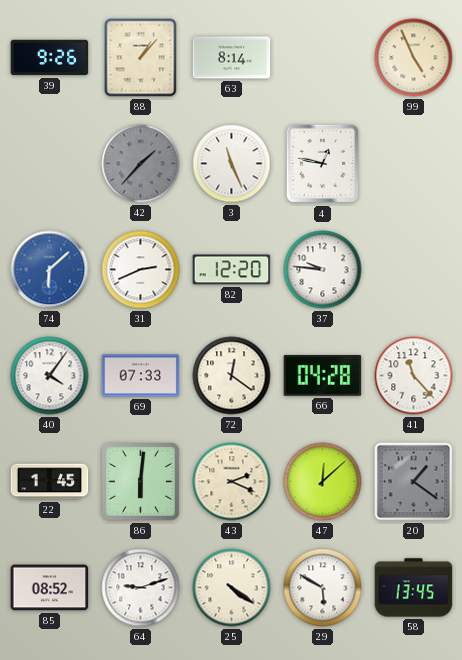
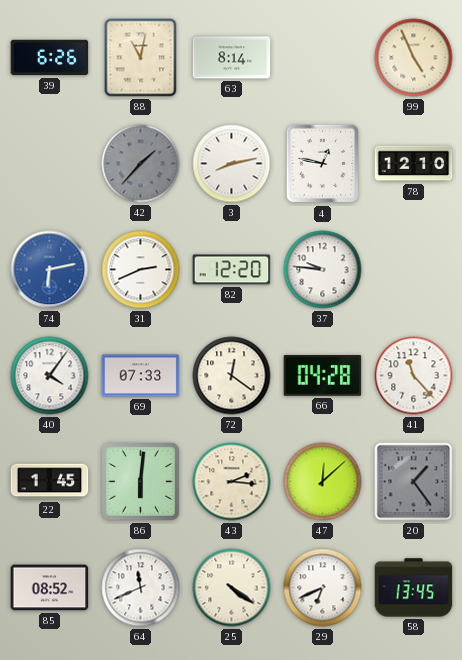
39: 9:26 -> 6:26 (50, 58)
88: 1:07 -> 11:02 (141, 58)
3: 11:26 -> 8:13 (232, 164)
78: none -> 12:10 (414, 164)
74: 6:08 -> 6:13 (50, 270)
43: 2:19 -> 2:16 (232, 482)
20: 1:21 -> 1:24 (414, 482)
64: 9:12 -> 11:41 (141, 588)
29: 5:50 -> 6:41 (323, 588)
